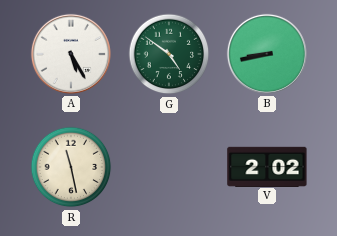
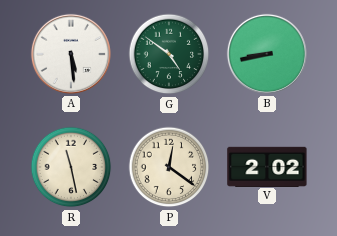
A: 5:25 -> 5:29 (71, 54)
P: none -> 12:21 (169, 167)
